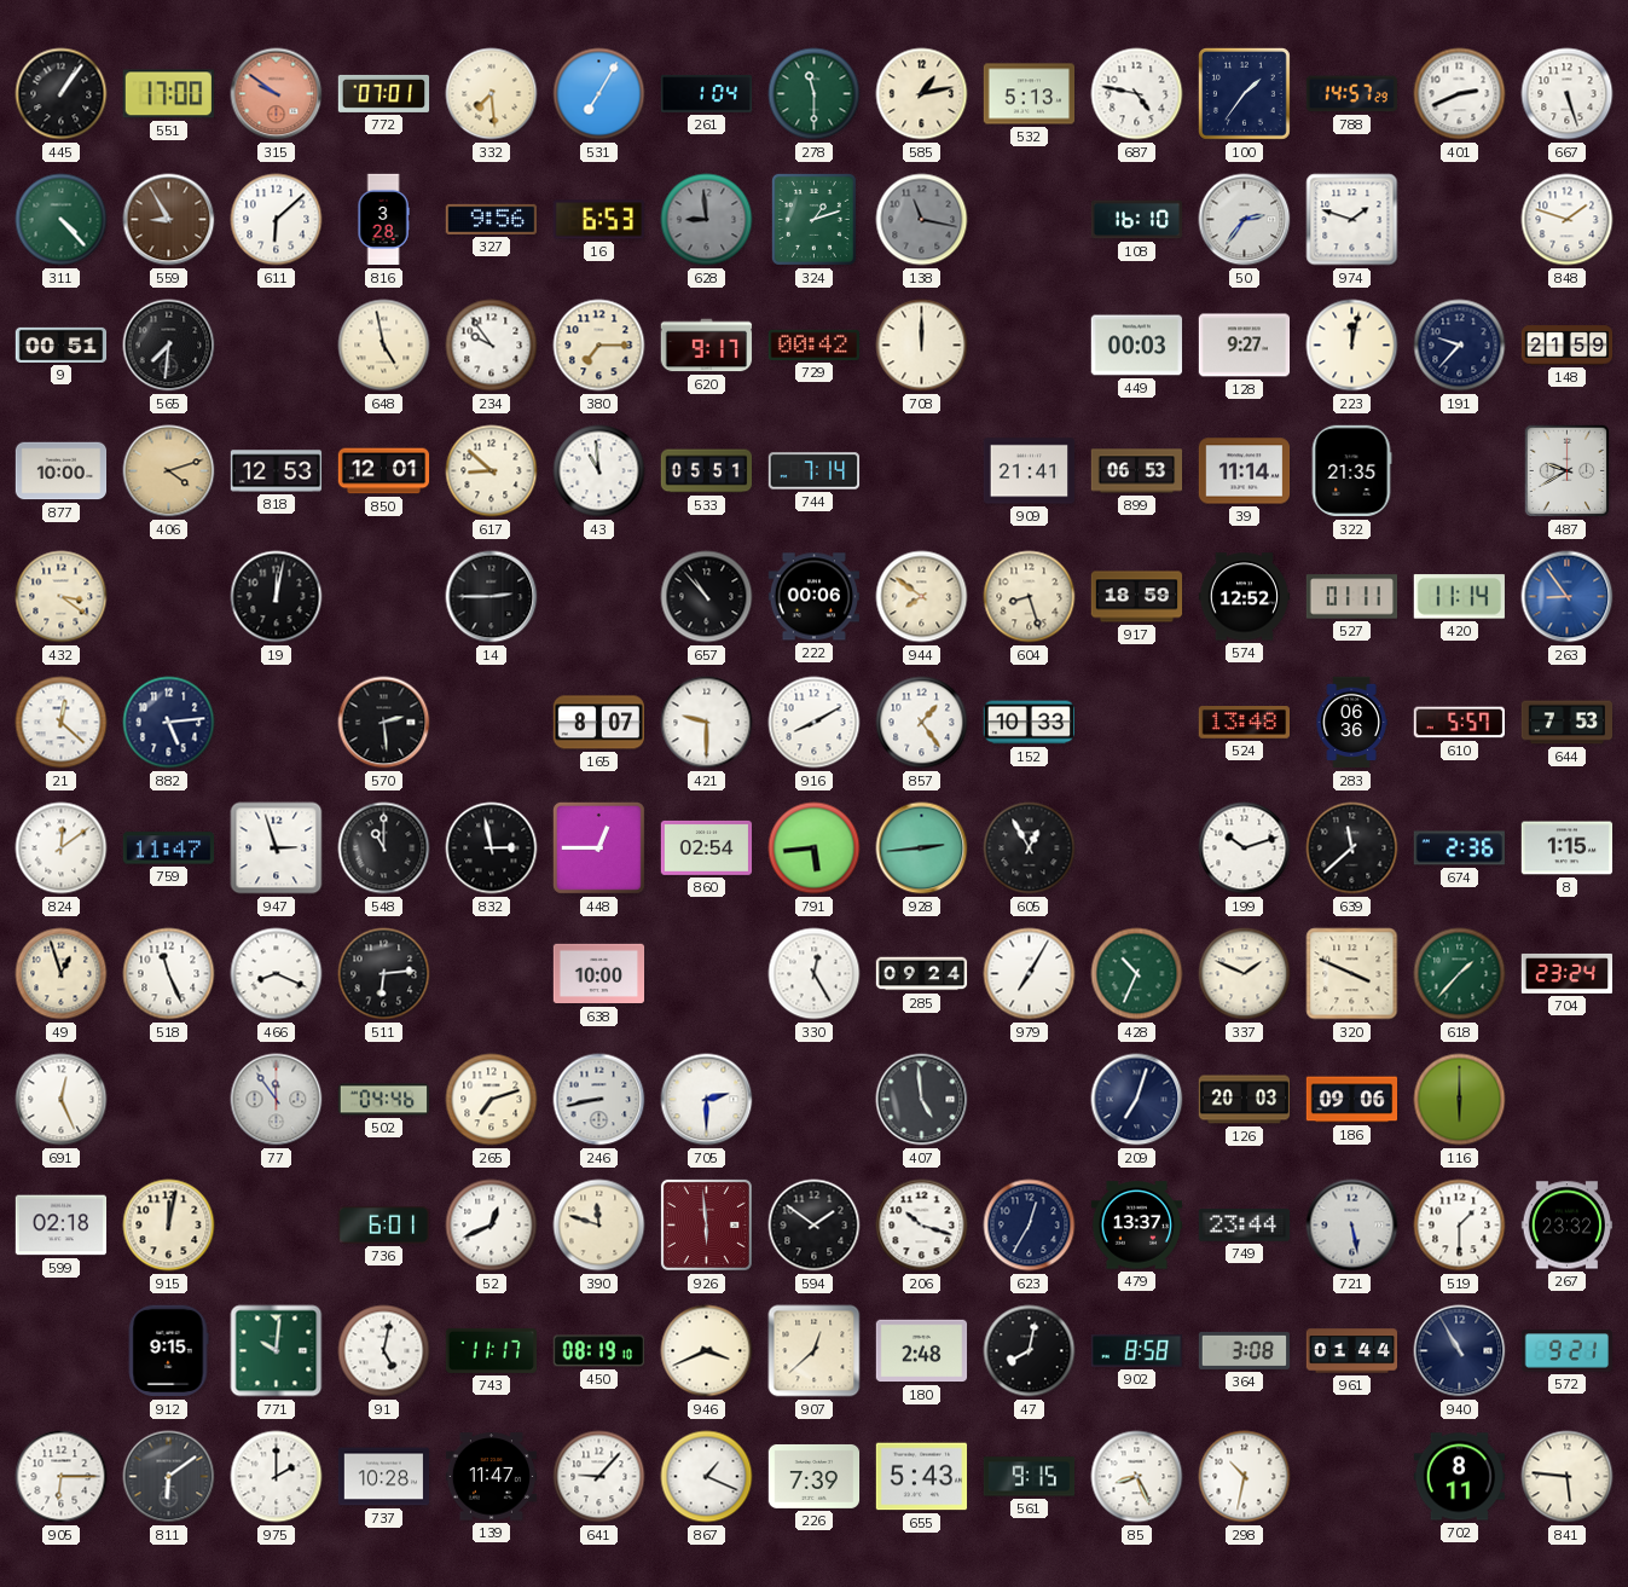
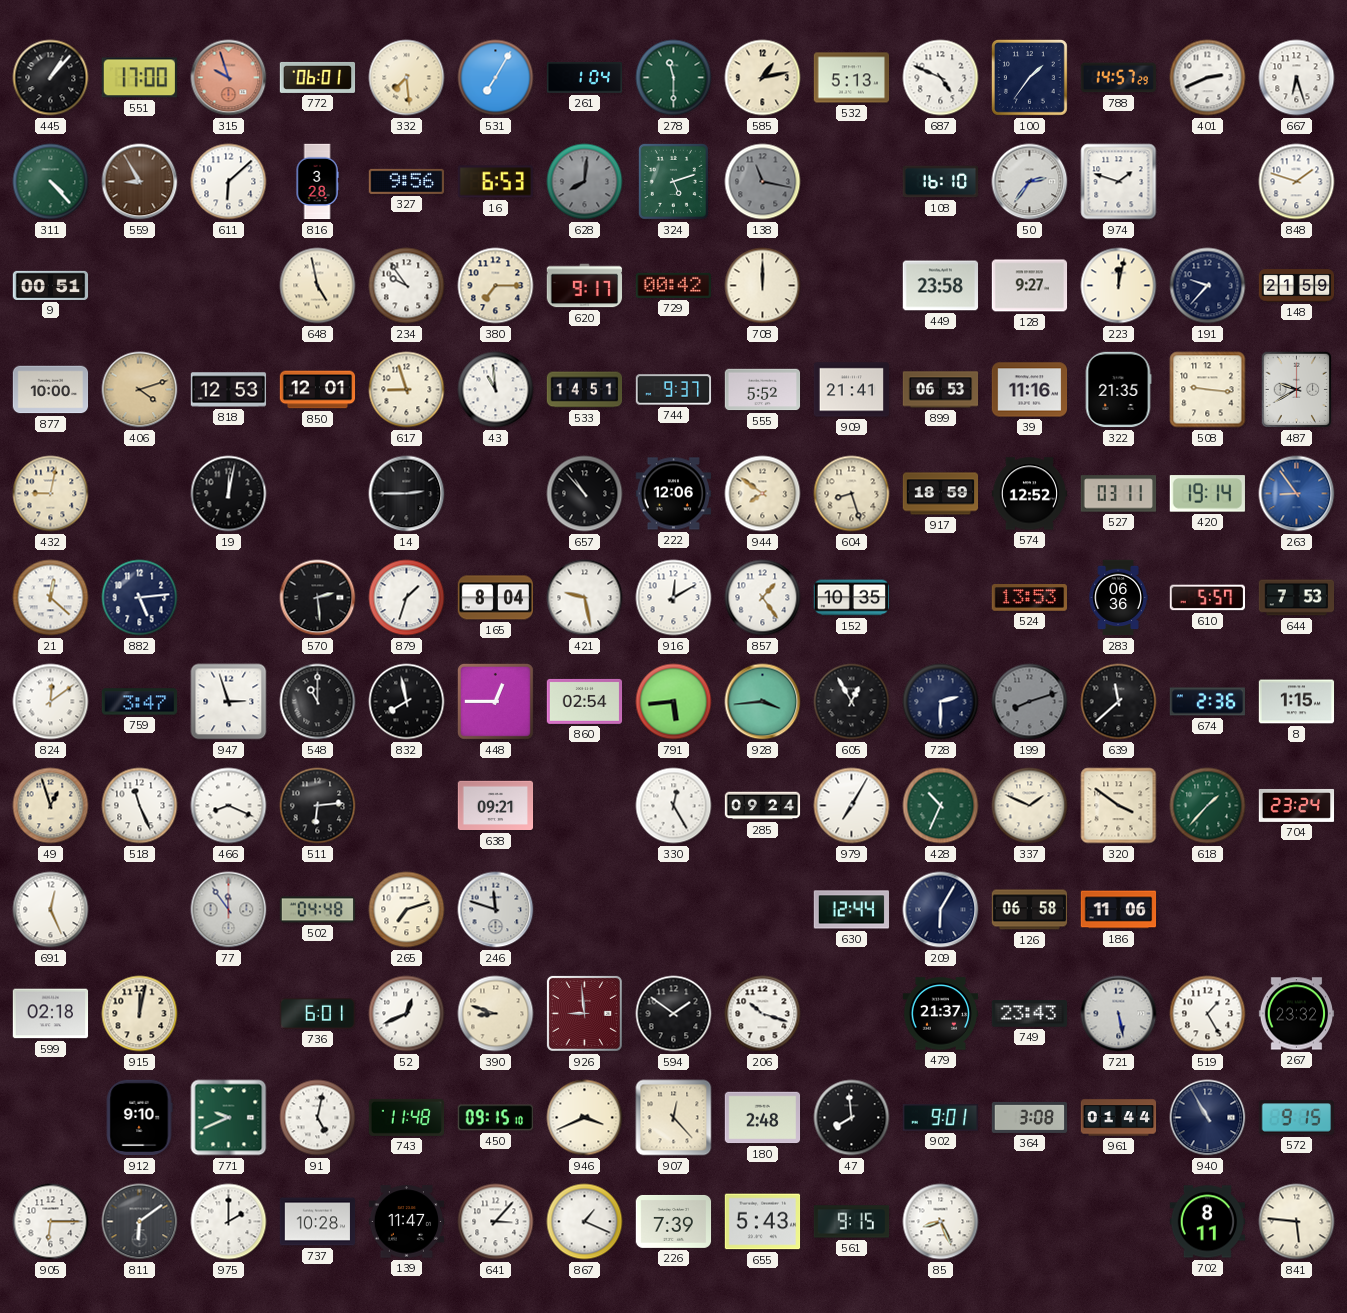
445: 1:06 -> 1:07 (51, 78)
315: 9:51 -> 9:57 (229, 78)
772: 07:01 -> 06:01 (318, 77)
687: 4:47 -> 4:49 (941, 78)
667: 5:27 -> 6:27 (1297, 78)
628: 8:59 -> 8:01 (585, 182)
324: 1:12 -> 5:12 (673, 181)
565: 7:31 -> none (169, 346)
449: 00:03 -> 23:58 (941, 286)
617: 8:52 -> 8:57 (407, 390)
533: 05:51 -> 14:51 (585, 390)
744: 7:14 -> 9:37 (674, 390)
555: none -> 5:52 (763, 390)
39: 11:14 -> 11:16 (1030, 390)
508: none -> 9:16 (1208, 390)
432: 3:21 -> 9:02 (51, 494)
222: 00:06 -> 12:06 (674, 494)
527: 01:11 -> 03:11 (1119, 494)
420: 11:14 -> 19:14 (1207, 494)
879: none -> 1:33 (407, 598)
165: 8:07 -> 8:04 (495, 598)
421: 9:30 -> 9:28 (585, 598)
916: 8:10 -> 12:10 (674, 598)
152: 10:33 -> 10:35 (851, 598)
524: 13:48 -> 13:53 (1029, 598)
759: 11:47 -> 3:47 (140, 702)
832: 2:58 -> 7:58 (407, 702)
928: 2:44 -> 3:44 (763, 702)
728: none -> 2:30 (941, 702)
199: 10:12 -> 8:12 (1030, 702)
199 dial: white -> grey (1030, 702)
638: 10:00 -> 09:21 (496, 806)
320: 3:49 -> 3:51 (1119, 806)
502: 04:46 -> 04:48 (318, 910)
246: 8:43 -> 11:48 (496, 910)
705: 2:30 -> none (707, 1100)
407: 4:59 -> none (922, 1100)
630: none -> 12:44 (852, 910)
209: 7:03 -> 6:05 (941, 910)
126: 20:03 -> 06:58 (1030, 910)
186: 09:06 -> 11:06 (1119, 910)
116: 6:00 -> none (1460, 1100)
390: 11:48 -> 8:48 (496, 1014)
926: 5:59 -> 8:59 (584, 1013)
623: 12:35 -> none (1030, 1226)
479: 13:37 -> 21:37 (941, 1014)
749: 23:44 -> 23:43 (1030, 1014)
519: 1:30 -> 1:25 (1208, 1014)
912: 9:15 -> 9:10 (139, 1118)
771: 10:01 -> 9:41 (229, 1118)
743: 11:17 -> 11:48 (407, 1117)
450: 08:19 -> 09:15 (495, 1118)
907: 12:38 -> 12:23 (674, 1118)
47: 8:02 -> 7:59 (852, 1118)
902: 8:58 -> 9:01 (940, 1117)
572: 9:21 -> 9:15 (1296, 1118)
641: 9:07 -> 3:07 (496, 1222)
298: 10:32 -> none (1245, 1477)
